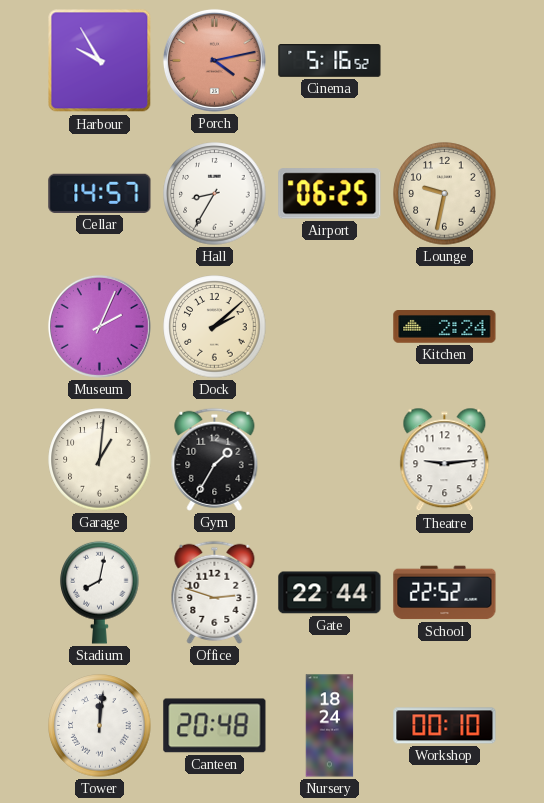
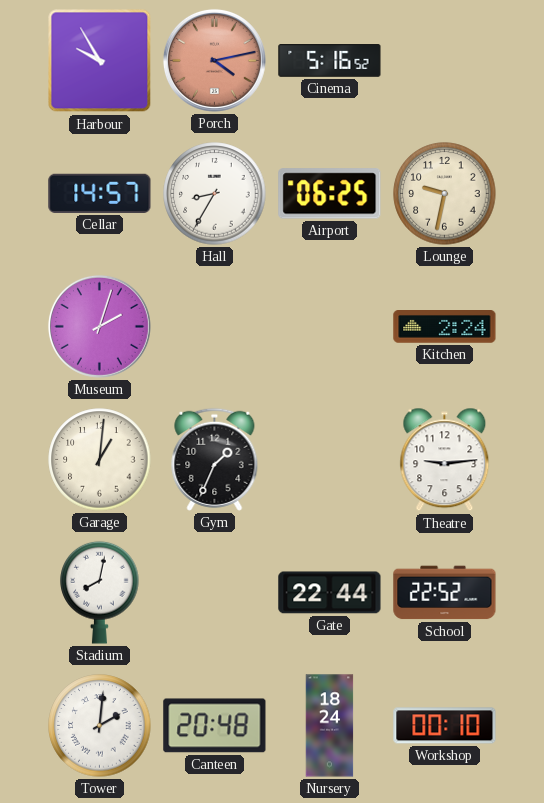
Museum: 2:04 -> 2:03 (99, 326)
Dock: 2:08 -> none (215, 327)
Gym: 1:35 -> 1:34 (215, 459)
Office: 2:48 -> none (215, 592)
Tower: 12:01 -> 2:01 (100, 726)
